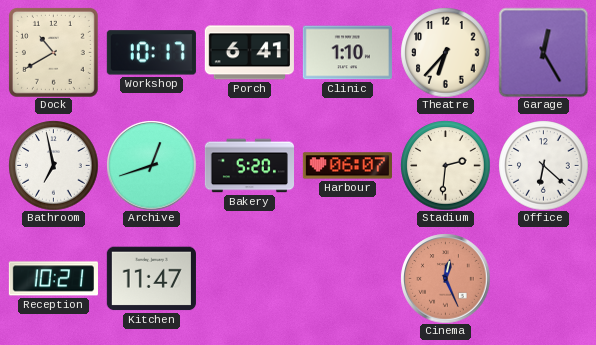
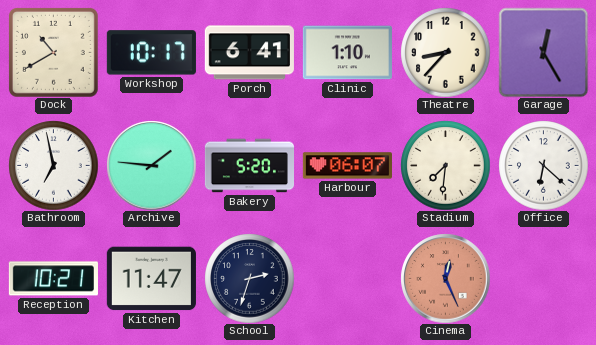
Theatre: 6:37 -> 8:37 (445, 52)
Archive: 12:42 -> 1:46 (151, 165)
Stadium: 2:31 -> 7:31 (445, 165)
School: none -> 2:33 (249, 278)
